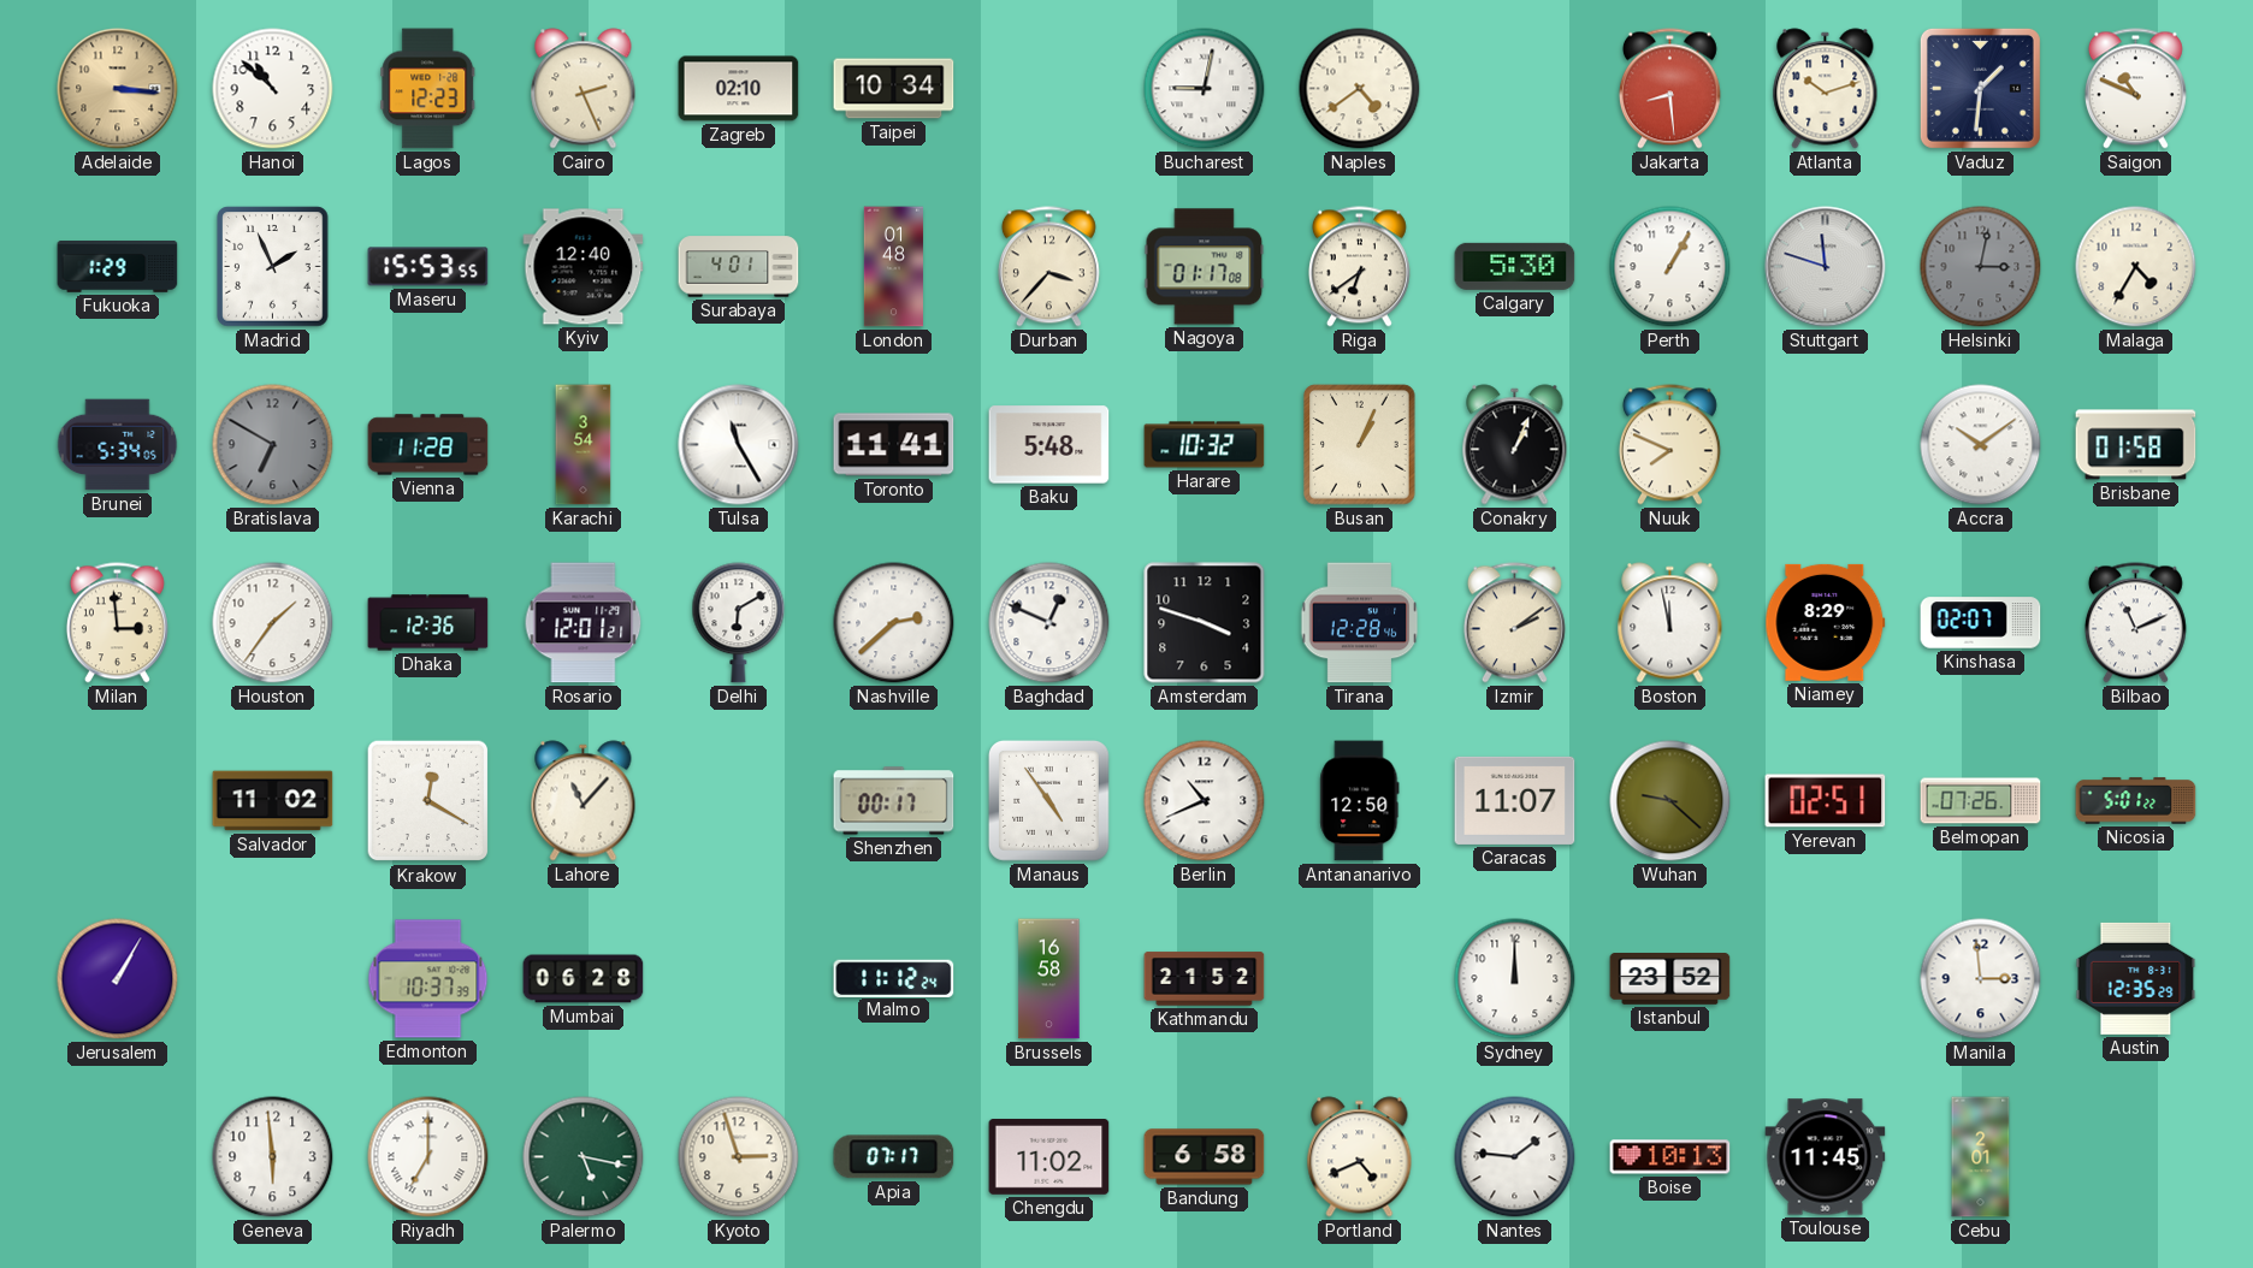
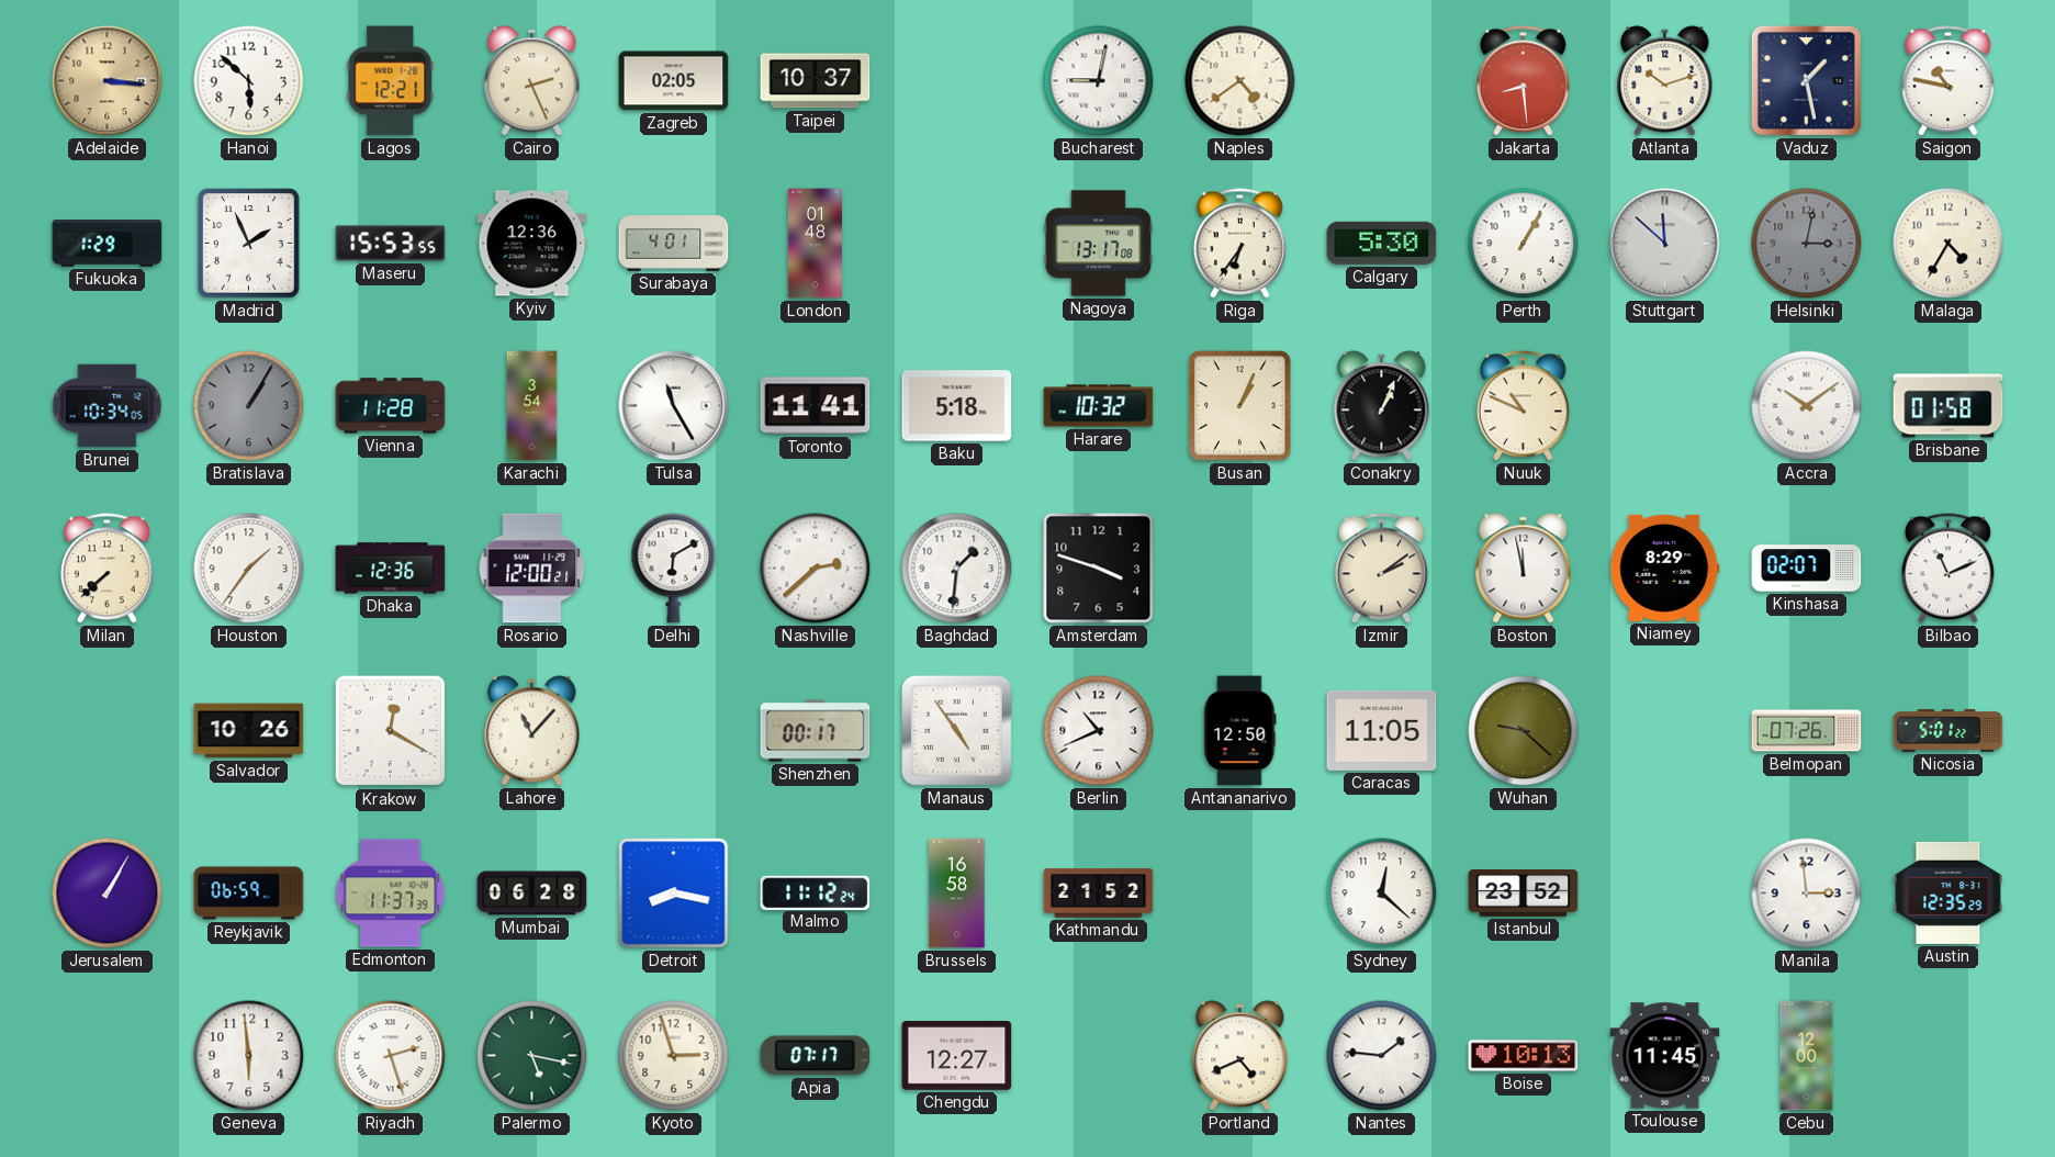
Hanoi: 10:52 -> 5:52 (249, 81)
Lagos: 12:23 -> 12:21 (391, 81)
Zagreb: 02:10 -> 02:05 (674, 81)
Taipei: 10:34 -> 10:37 (816, 81)
Vaduz: 1:31 -> 1:28 (1806, 80)
Saigon: 10:49 -> 10:47 (1947, 81)
Kyiv: 12:40 -> 12:36 (532, 244)
Durban: 3:37 -> none (1048, 267)
Nagoya: 01:17 -> 13:17 (1099, 244)
Riga: 6:39 -> 6:36 (1239, 244)
Stuttgart: 11:48 -> 11:52 (1665, 244)
Brunei: 5:34 -> 10:34 (108, 406)
Bratislava: 6:50 -> 1:05 (249, 406)
Baku: 5:48 -> 5:18 (957, 406)
Nuuk: 7:49 -> 10:49 (1523, 406)
Milan: 2:59 -> 7:38 (106, 569)
Rosario: 12:01 -> 12:00 (532, 569)
Baghdad: 12:49 -> 1:31 (957, 569)
Tirana: 12:28 -> none (1360, 623)
Salvador: 11:02 -> 10:26 (249, 731)
Caracas: 11:07 -> 11:05 (1382, 730)
Yerevan: 02:51 -> none (1826, 801)
Reykjavik: none -> 06:59 (249, 894)
Edmonton: 10:37 -> 11:37 (391, 894)
Detroit: none -> 8:17 (674, 894)
Sydney: 12:00 -> 12:22 (1382, 894)
Riyadh: 7:00 -> 2:27 (391, 1056)
Chengdu: 11:02 -> 12:27 (957, 1056)
Bandung: 6:58 -> none (1205, 1157)
Cebu: 2:01 -> 12:00 (1807, 1056)
